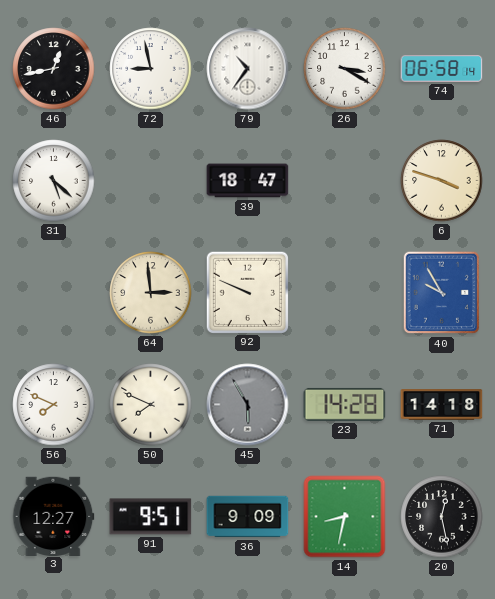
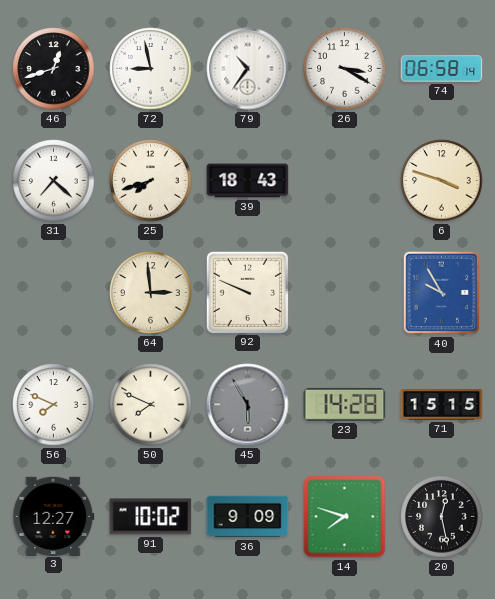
46: 12:43 -> 12:42 (54, 69)
31: 5:22 -> 7:22 (54, 181)
25: none -> 7:42 (151, 181)
39: 18:47 -> 18:43 (248, 181)
71: 14:18 -> 15:15 (442, 405)
91: 9:51 -> 10:02 (151, 517)
14: 8:32 -> 7:48 (345, 517)
